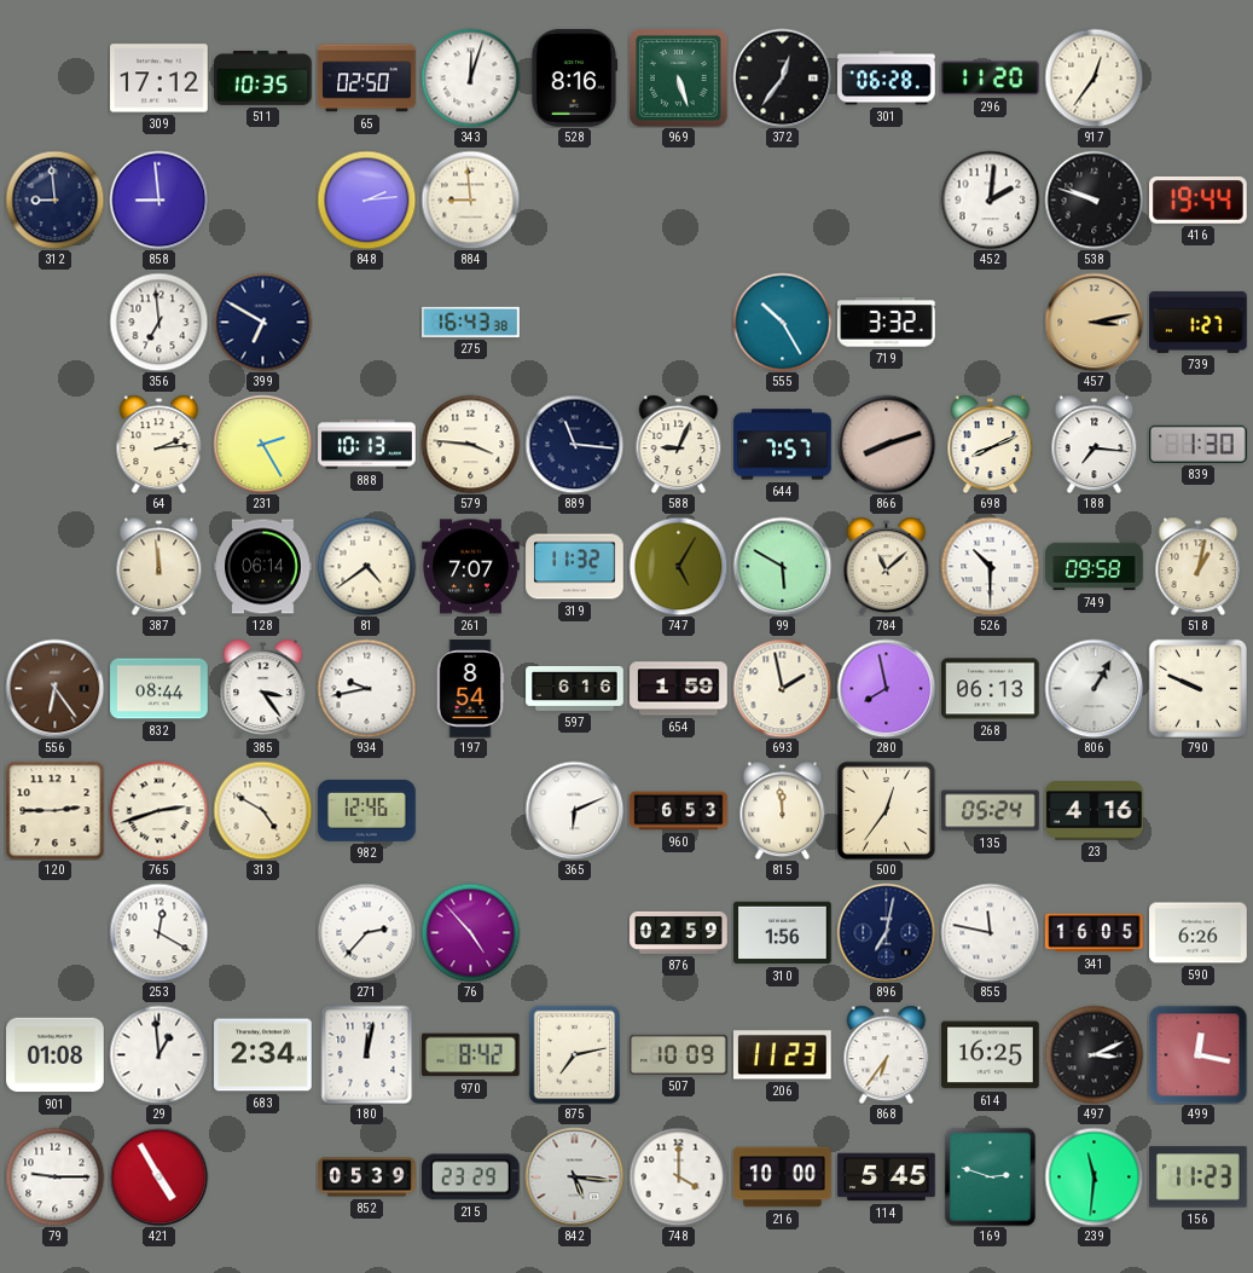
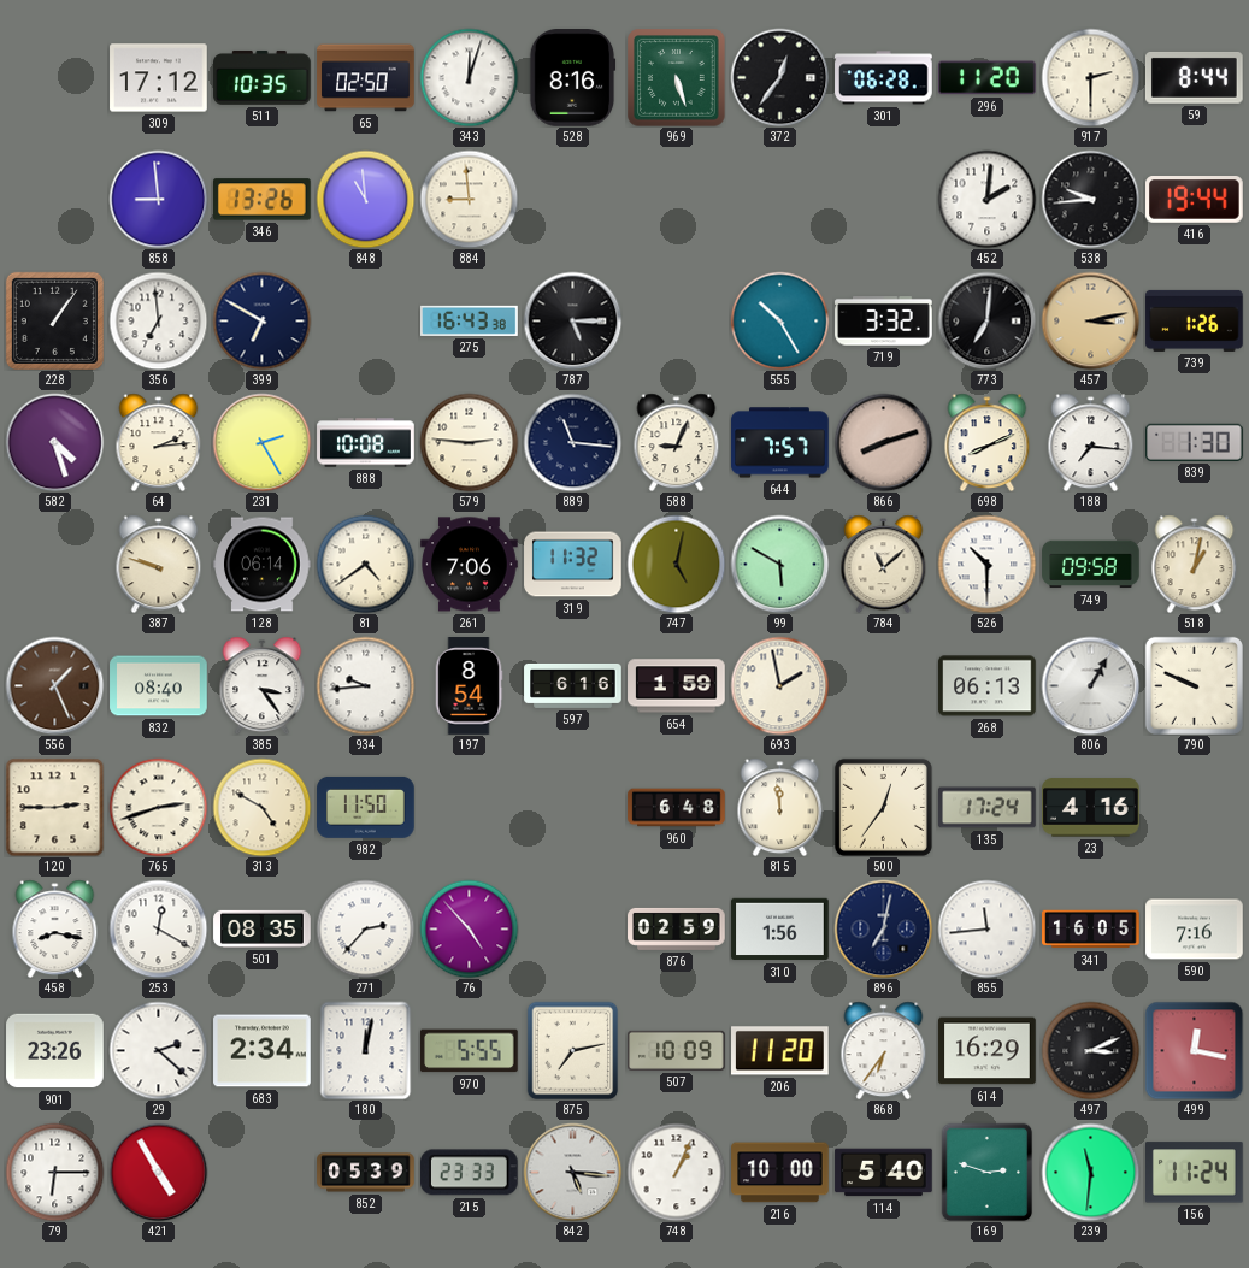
917: 12:36 -> 2:30 (1090, 77)
59: none -> 8:44 (1195, 77)
312: 8:59 -> none (54, 199)
346: none -> 13:26 (263, 200)
848: 2:14 -> 10:59 (365, 199)
538: 9:48 -> 9:44 (1090, 199)
228: none -> 1:06 (54, 320)
787: none -> 5:15 (572, 320)
773: none -> 7:01 (986, 320)
739: 1:27 -> 1:26 (1195, 320)
582: none -> 4:27 (54, 442)
888: 10:13 -> 10:08 (366, 443)
579: 3:46 -> 2:46 (469, 442)
387: 11:59 -> 9:48 (159, 564)
261: 7:07 -> 7:06 (470, 565)
747: 5:05 -> 5:02 (676, 564)
556: 6:24 -> 1:26 (54, 685)
832: 08:44 -> 08:40 (159, 686)
934: 9:43 -> 9:44 (365, 685)
280: 7:58 -> none (886, 688)
982: 12:46 -> 11:50 (366, 807)
365: 6:11 -> none (574, 810)
960: 6:53 -> 6:48 (677, 808)
135: 05:24 -> 17:24 (988, 808)
458: none -> 8:17 (55, 928)
501: none -> 08:35 (263, 928)
855: 11:47 -> 11:44 (986, 928)
590: 6:26 -> 7:16 (1195, 930)
901: 01:08 -> 23:26 (55, 1051)
29: 12:59 -> 2:22 (158, 1050)
970: 8:42 -> 5:55 (470, 1051)
206: 11:23 -> 11:20 (780, 1051)
614: 16:25 -> 16:29 (988, 1051)
79: 9:15 -> 6:15 (54, 1172)
215: 23:29 -> 23:33 (470, 1173)
748: 4:00 -> 1:04 (676, 1172)
114: 5:45 -> 5:40 (884, 1173)
156: 11:23 -> 11:24 (1195, 1173)
